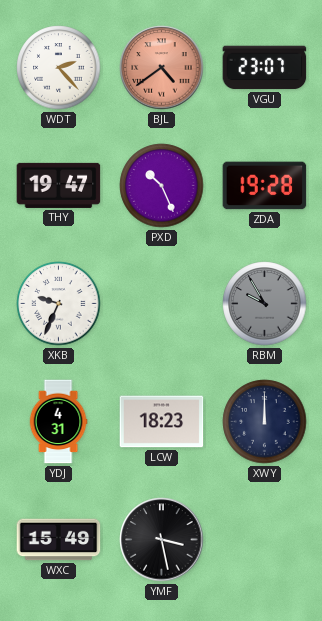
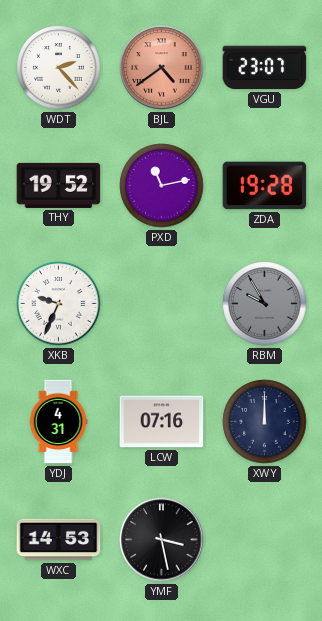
THY: 19:47 -> 19:52 (59, 185)
PXD: 10:26 -> 11:13 (162, 186)
LCW: 18:23 -> 07:16 (162, 422)
WXC: 15:49 -> 14:53 (59, 540)
